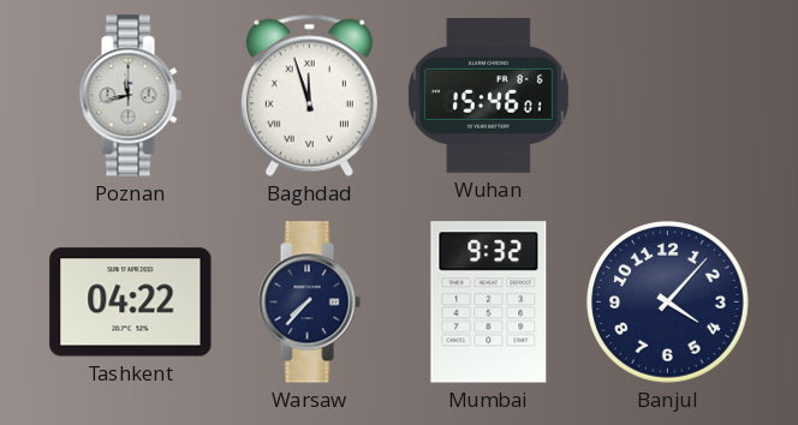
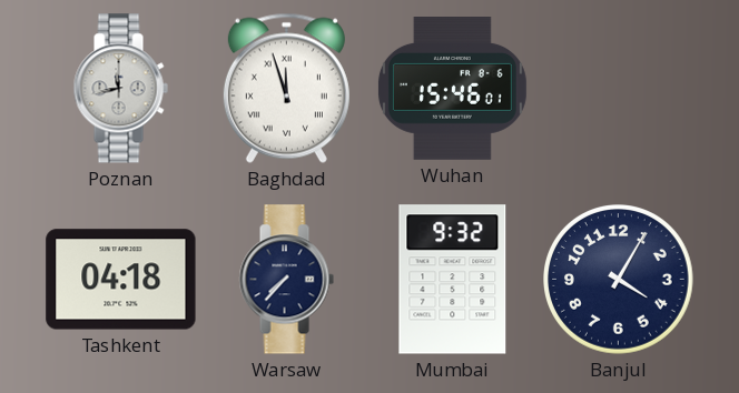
Tashkent: 04:22 -> 04:18 (121, 280)
Banjul: 4:07 -> 4:05 (619, 280)
